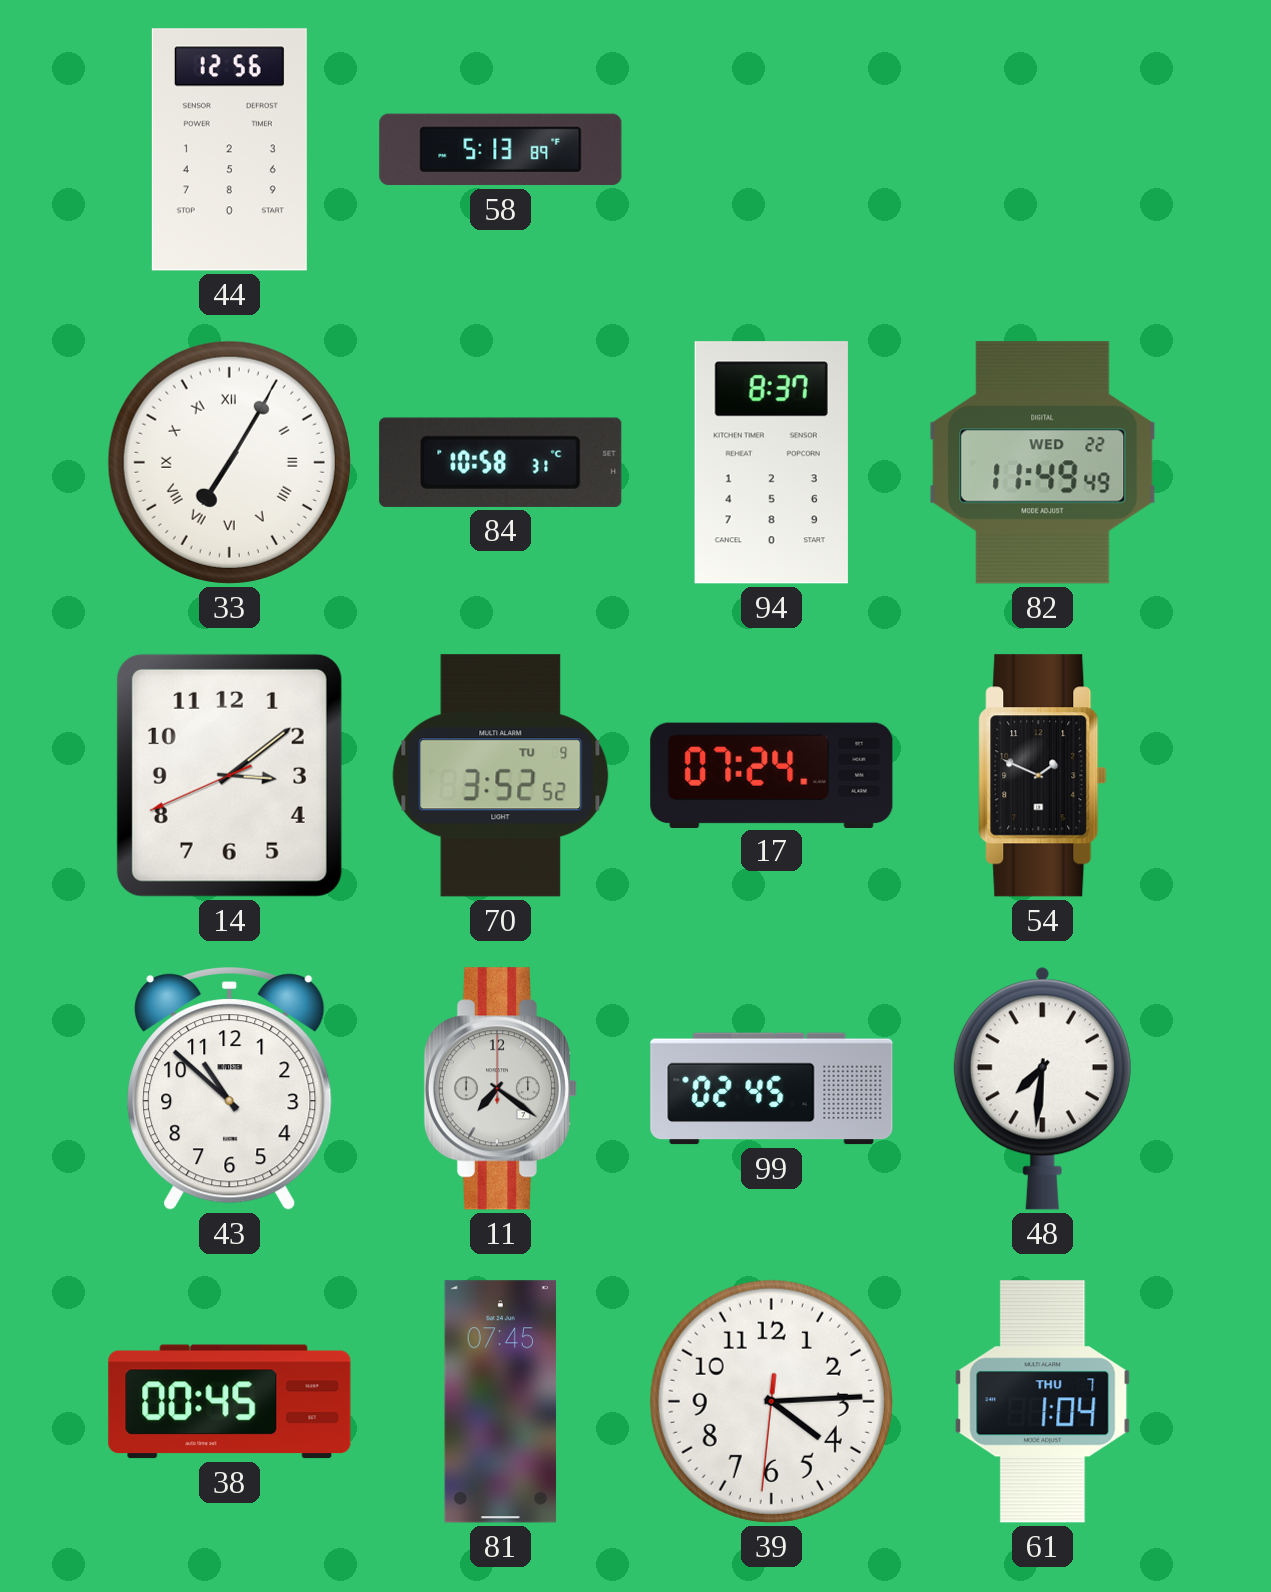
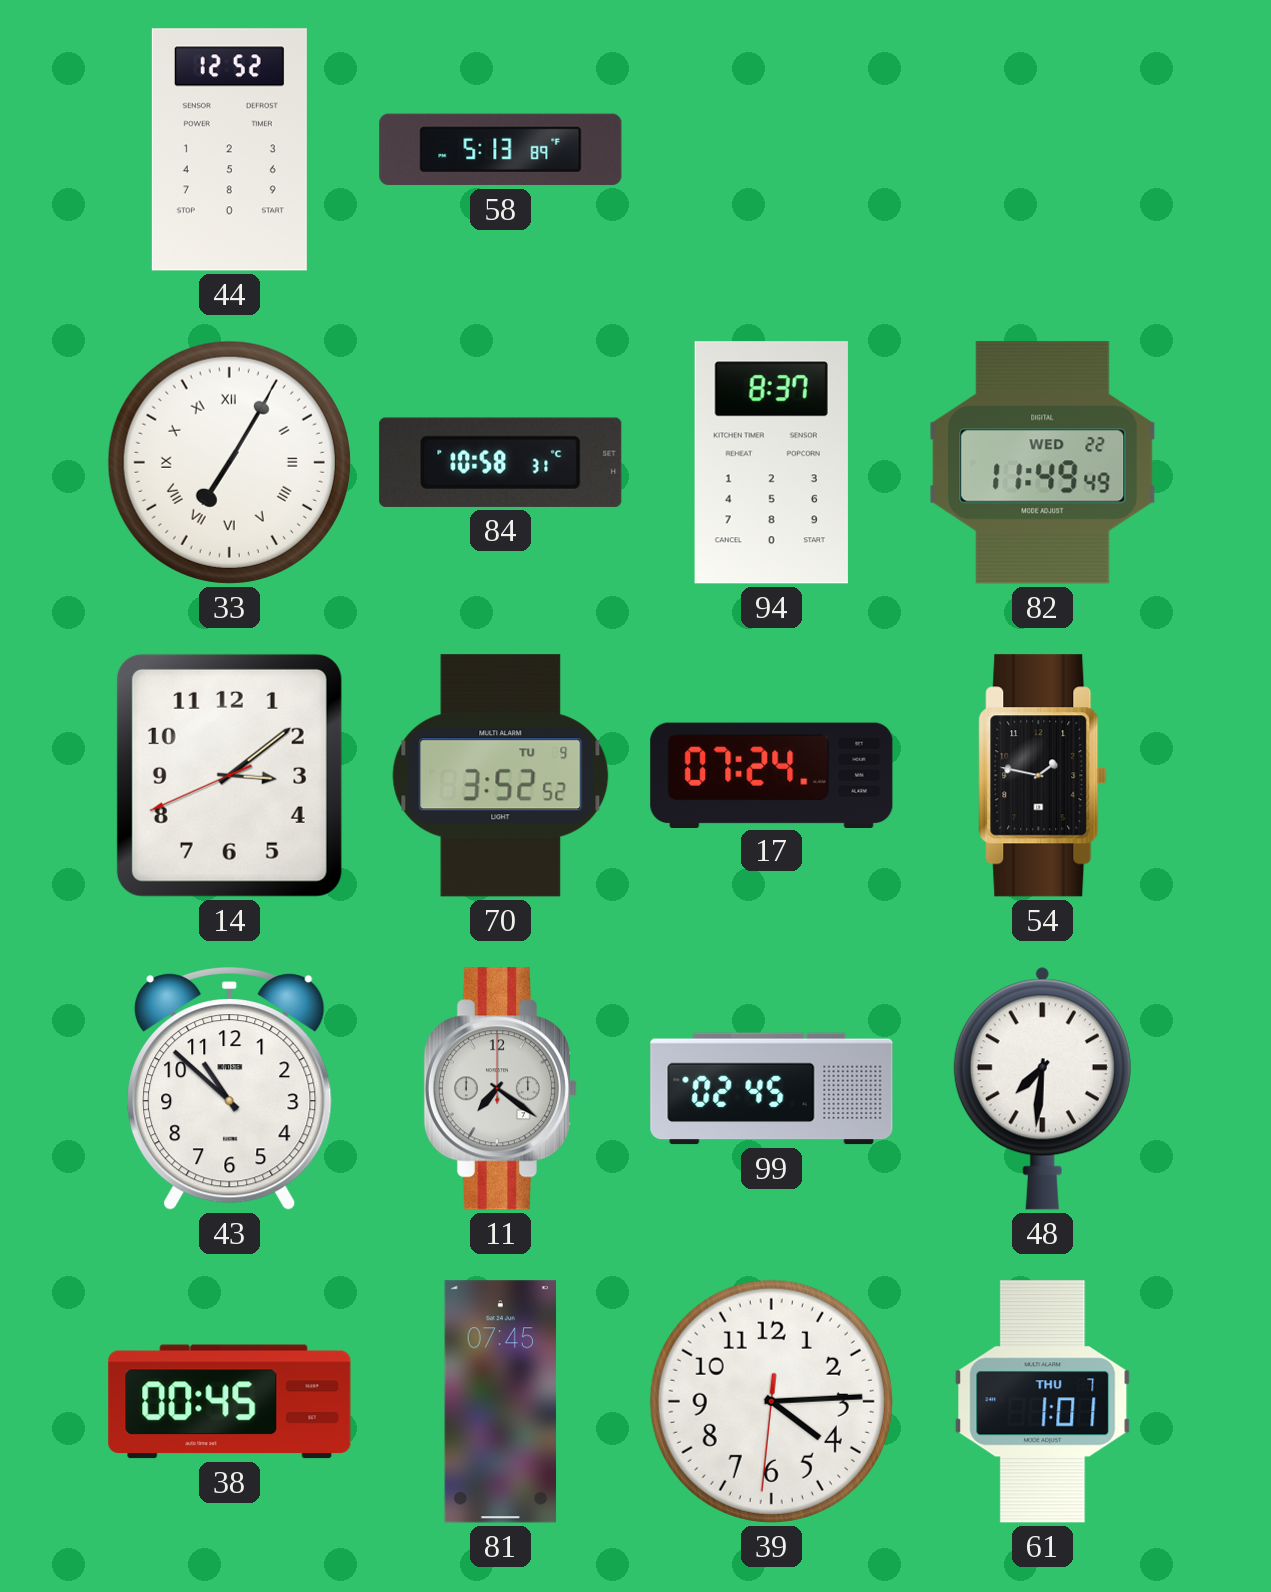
44: 12:56 -> 12:52 (229, 150)
54: 1:49 -> 1:47 (1043, 776)
61: 1:04 -> 1:01 (1043, 1402)
